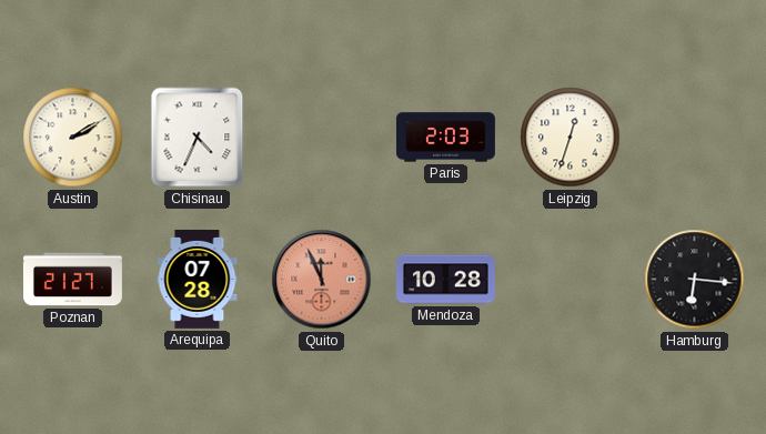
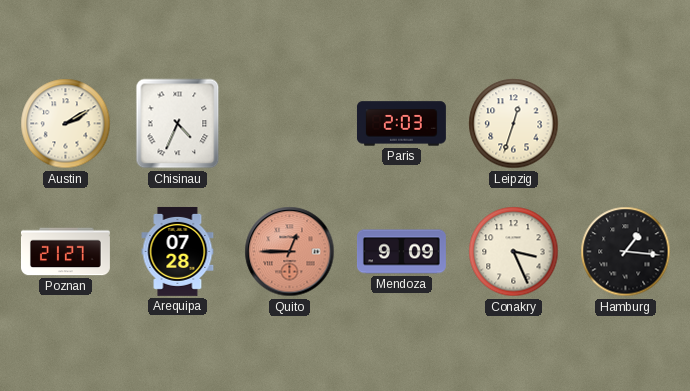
Quito: 11:56 -> 12:45 (290, 252)
Mendoza: 10:28 -> 9:09 (401, 252)
Conakry: none -> 3:26 (514, 252)
Hamburg: 6:16 -> 1:16 (626, 252)
